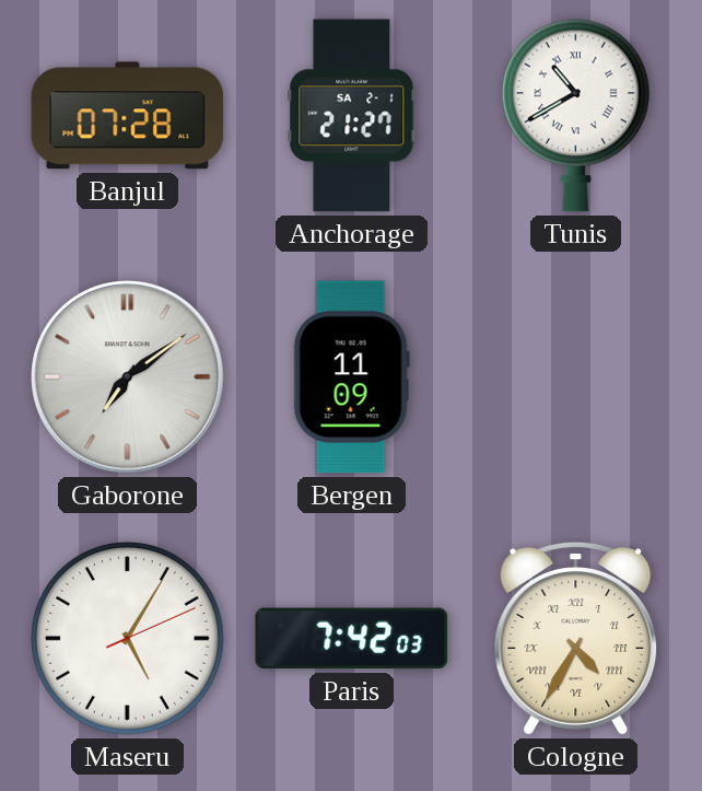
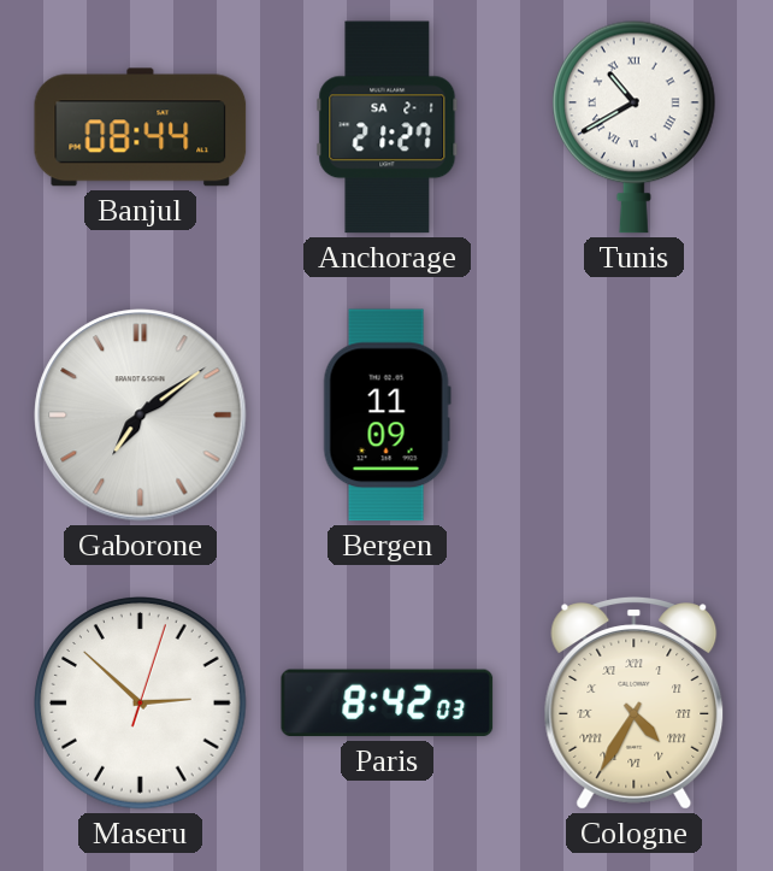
Banjul: 07:28 -> 08:44 (141, 128)
Maseru: 5:05 -> 2:52 (141, 704)
Paris: 7:42 -> 8:42 (388, 704)
